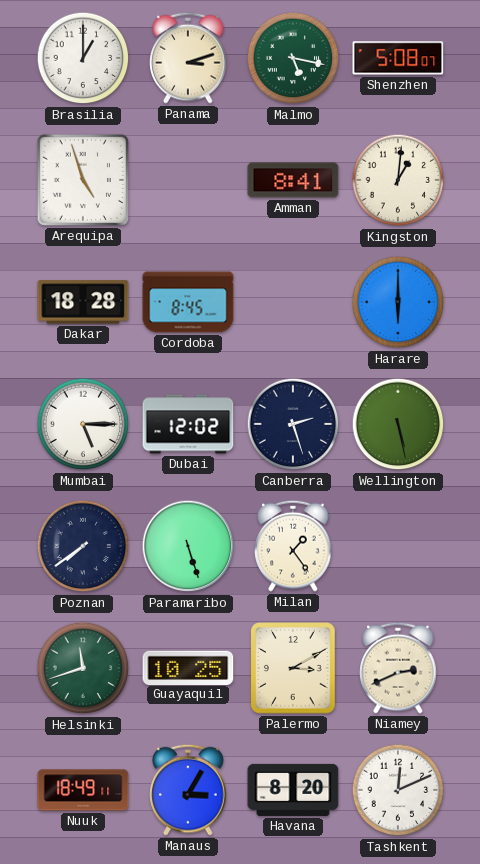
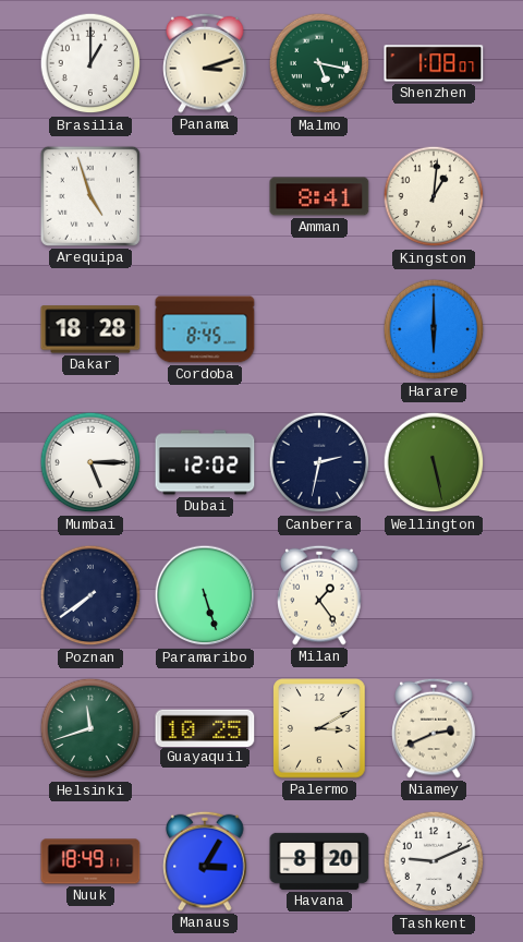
Shenzhen: 5:08 -> 1:08 (434, 63)
Canberra: 2:27 -> 2:32 (319, 462)
Tashkent: 12:11 -> 9:11 (434, 861)
